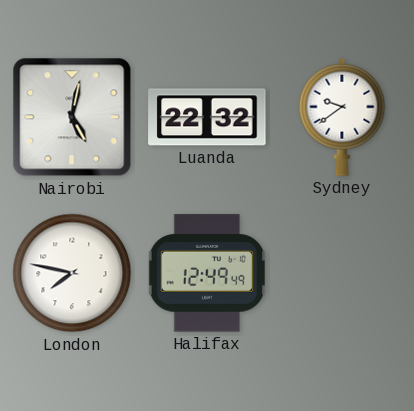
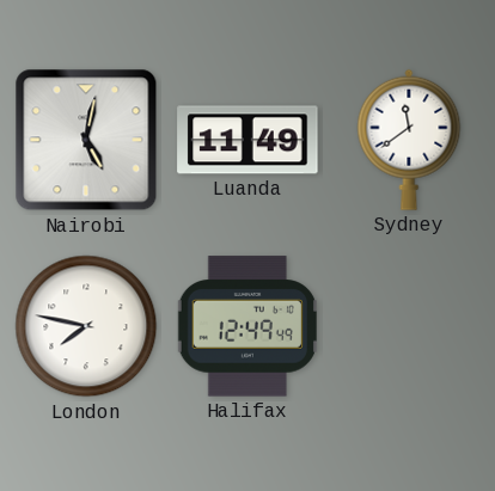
Luanda: 22:32 -> 11:49 (247, 140)
Sydney: 9:39 -> 11:39 (409, 140)
